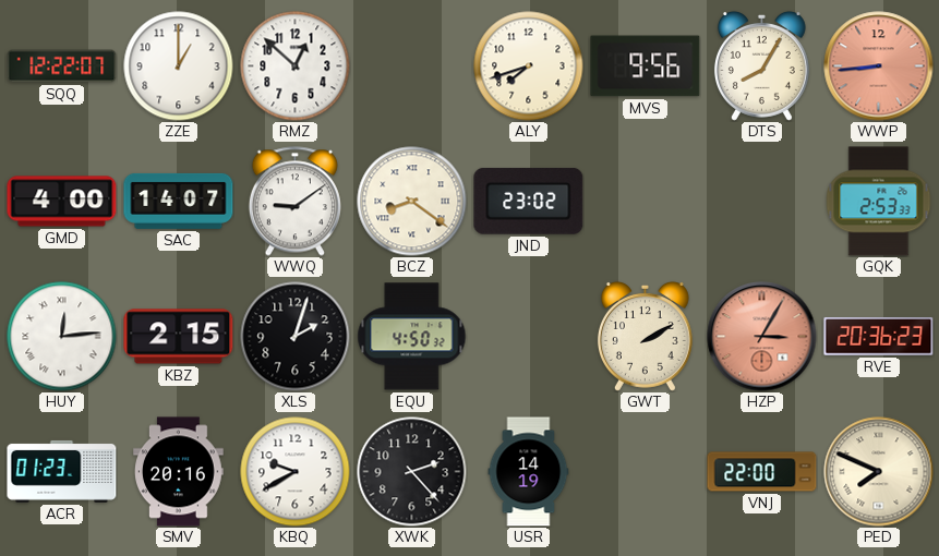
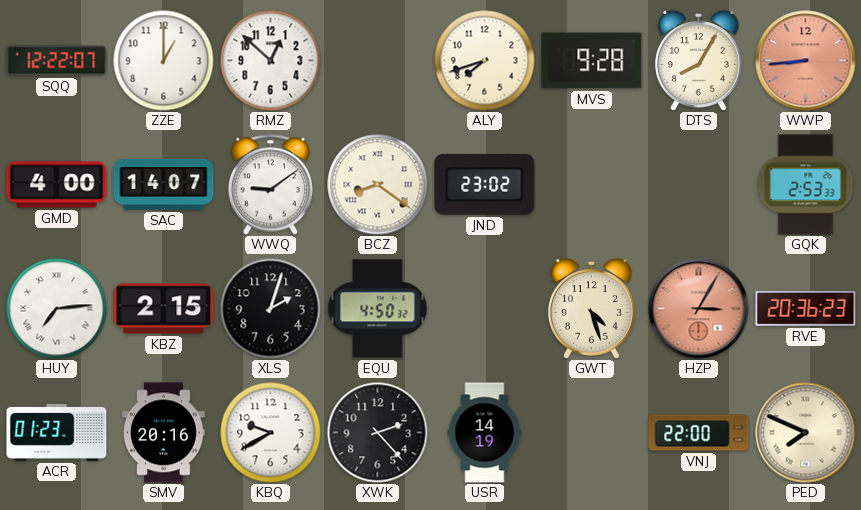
MVS: 9:56 -> 9:28 (592, 61)
HUY: 12:14 -> 7:14 (57, 309)
GWT: 2:10 -> 4:27 (591, 308)
